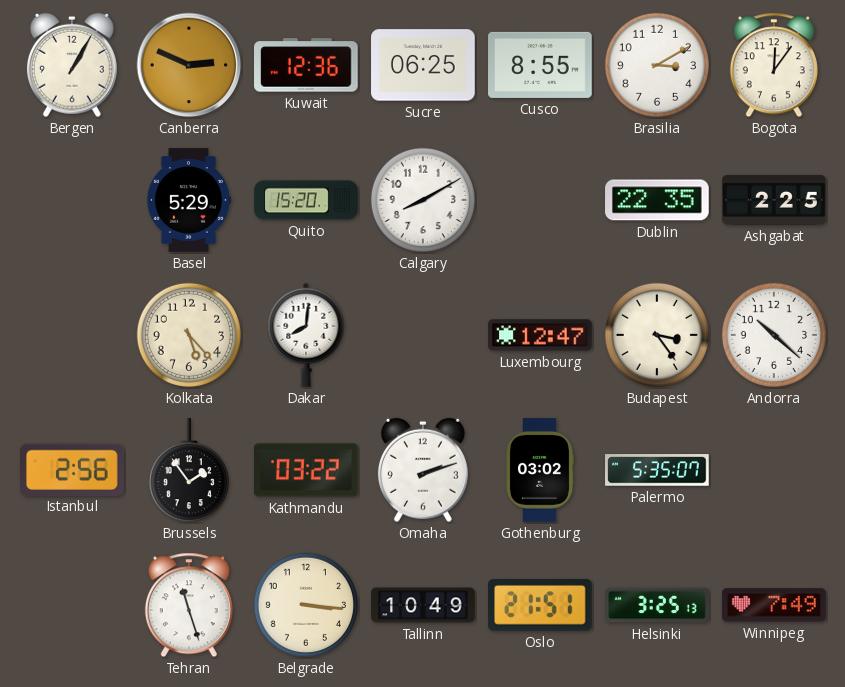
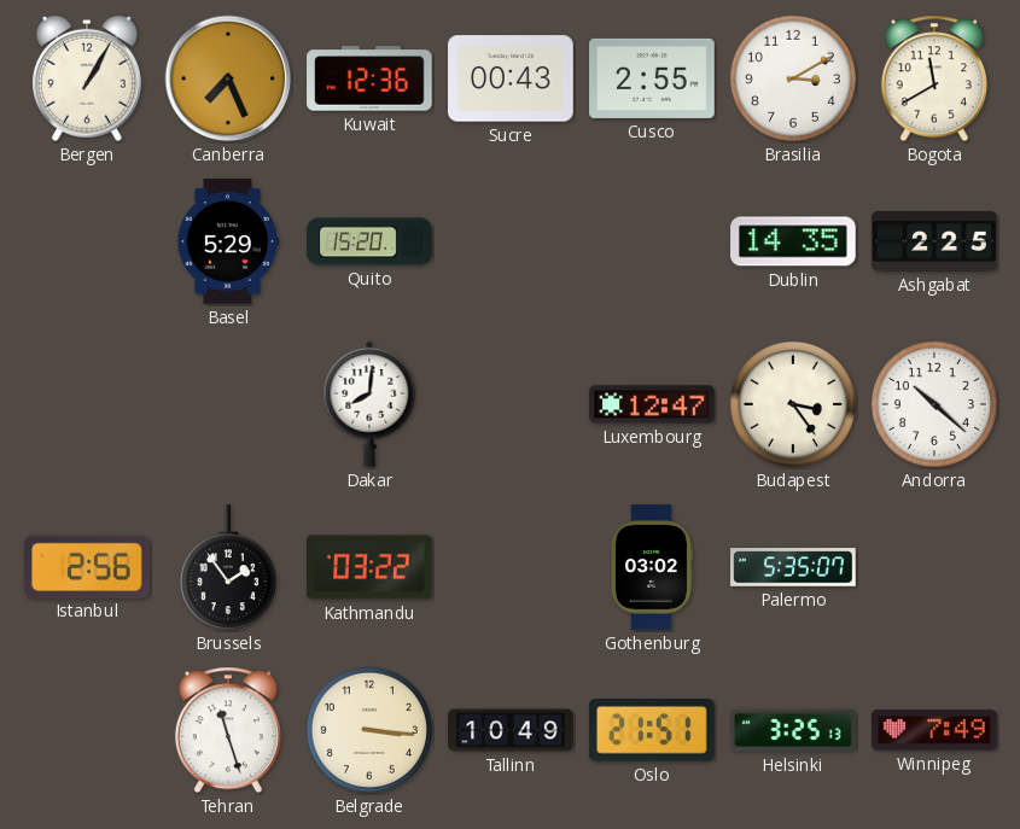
Canberra: 2:49 -> 7:26 (228, 78)
Sucre: 06:25 -> 00:43 (511, 78)
Cusco: 8:55 -> 2:55 (652, 78)
Bogota: 12:06 -> 11:40 (934, 78)
Calgary: 8:10 -> none (423, 200)
Dublin: 22:35 -> 14:35 (793, 241)
Kolkata: 5:23 -> none (189, 335)
Omaha: 2:12 -> none (423, 470)
